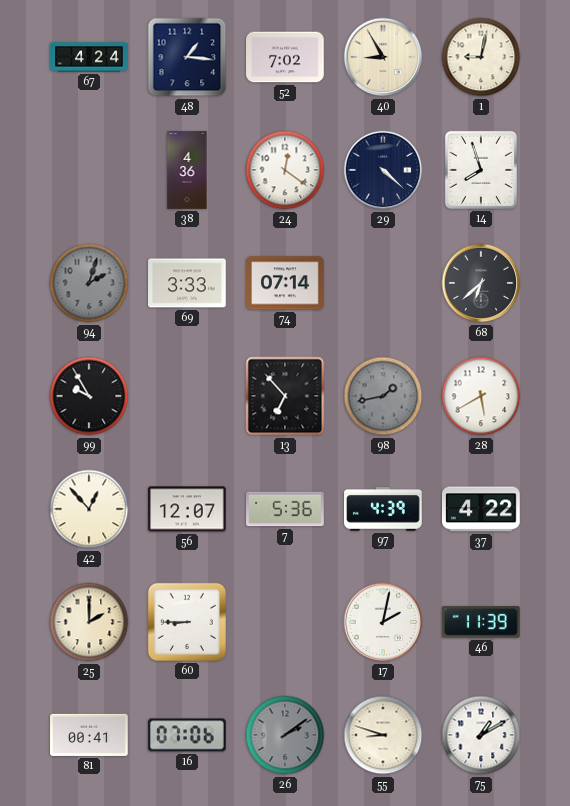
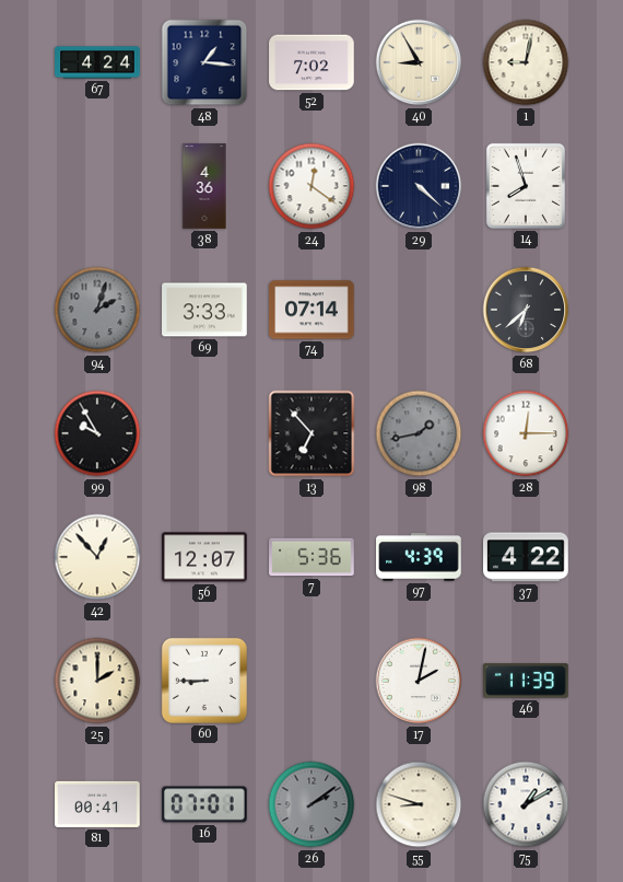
28: 5:40 -> 12:15 (526, 433)
16: 07:06 -> 07:01 (204, 804)
